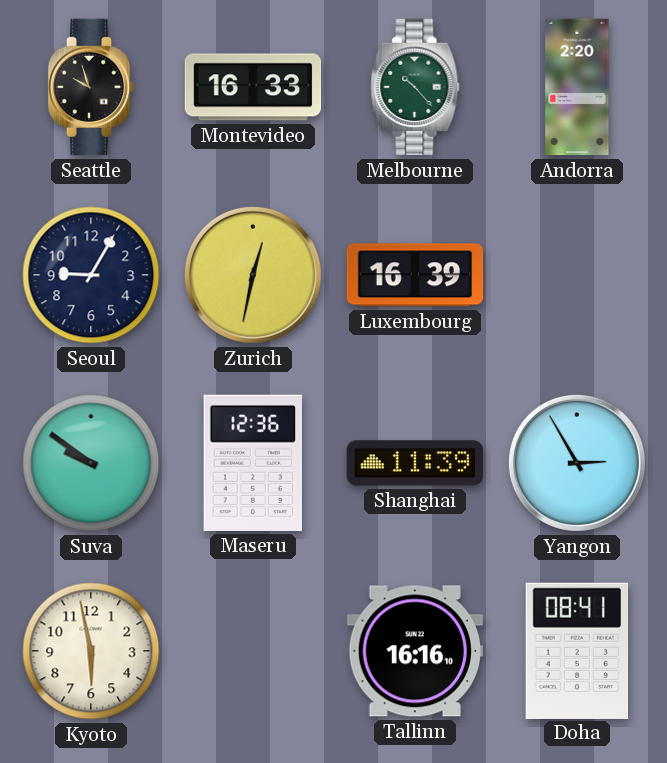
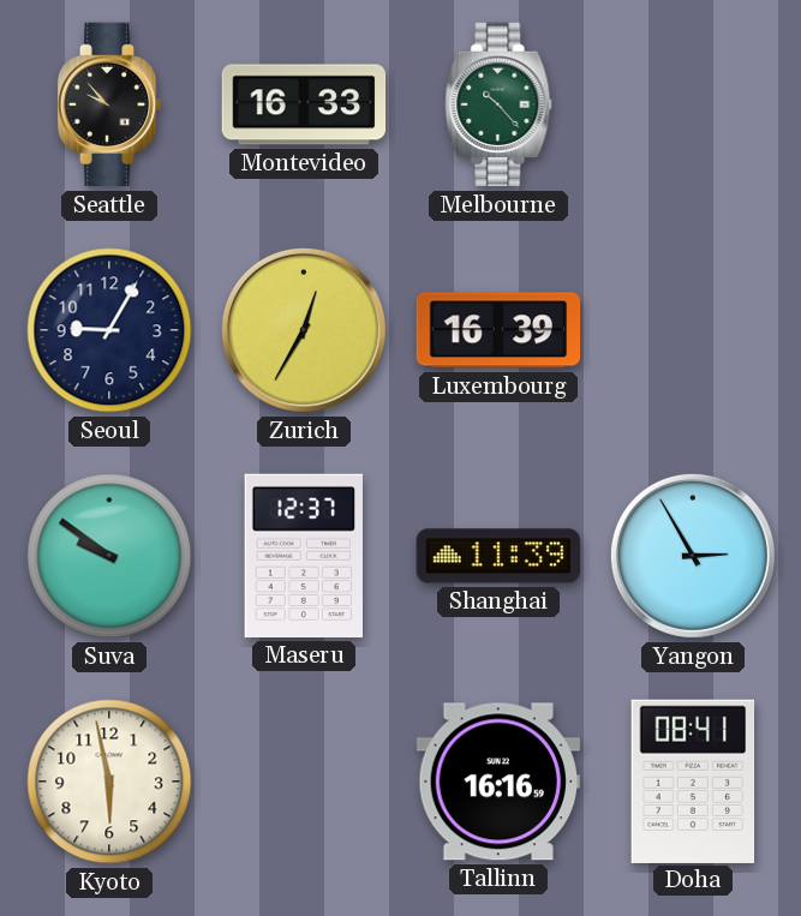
Seattle: 9:57 -> 9:53 (109, 104)
Andorra: 2:20 -> none (577, 87)
Zurich: 12:32 -> 12:35 (304, 330)
Maseru: 12:36 -> 12:37 (303, 556)
Tallinn: 16:16:10 -> 16:16:59 (497, 782)
